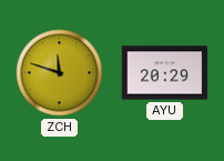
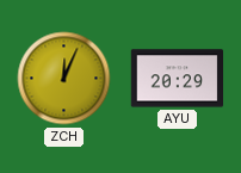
ZCH: 11:48 -> 12:04 (64, 79)
